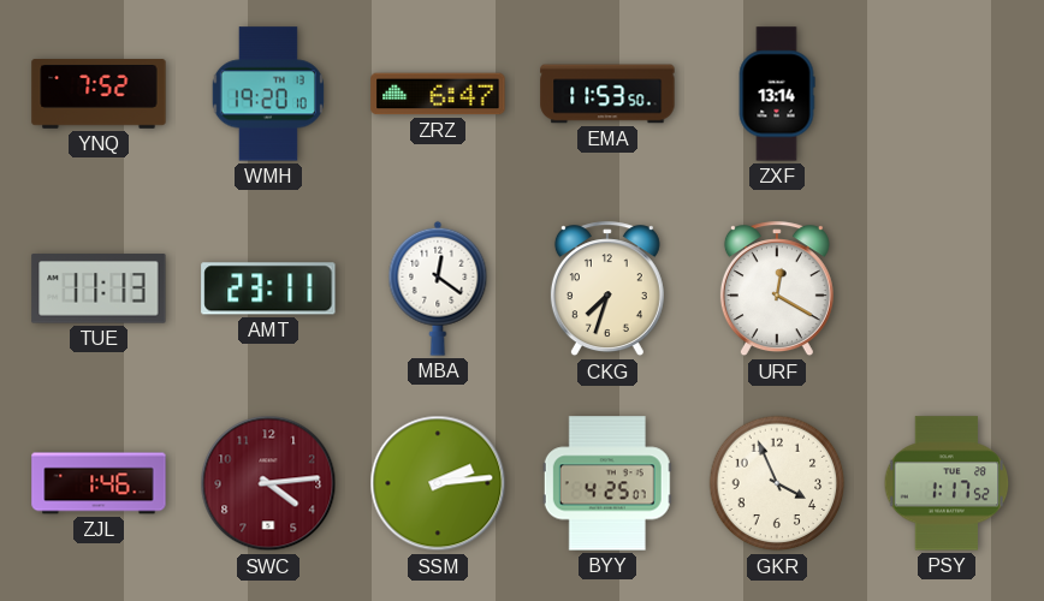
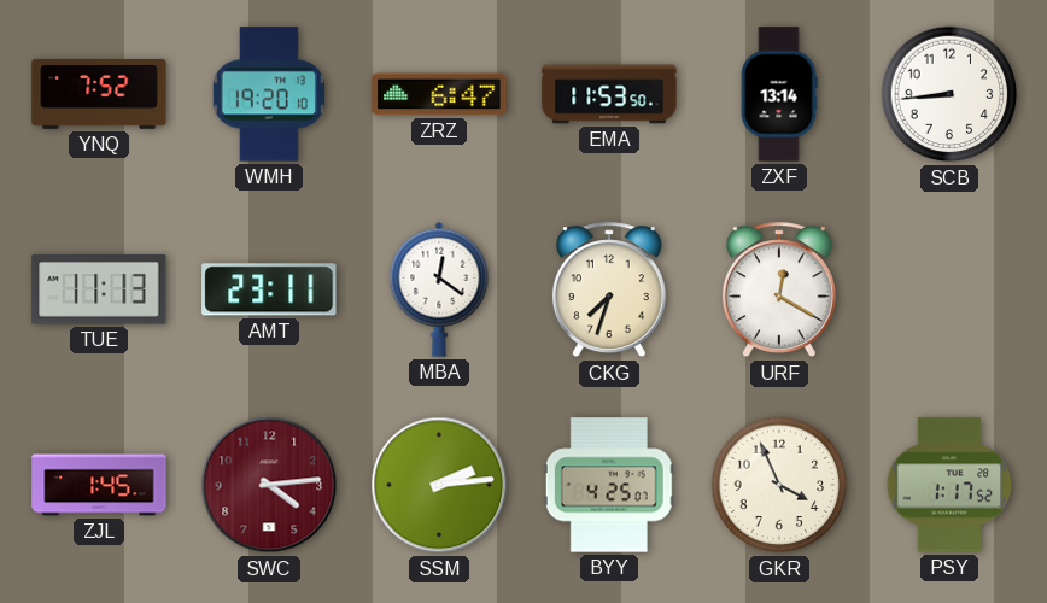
SCB: none -> 8:44 (949, 94)
ZJL: 1:46 -> 1:45 (99, 485)
